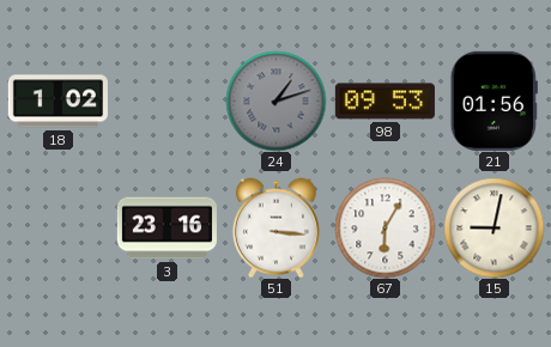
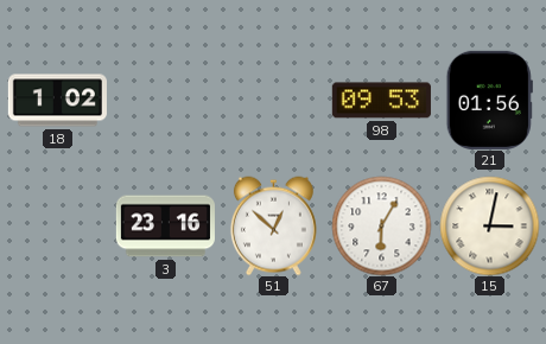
24: 1:12 -> none (275, 101)
51: 3:16 -> 12:52 (273, 225)
15: 9:02 -> 3:02 (489, 225)
